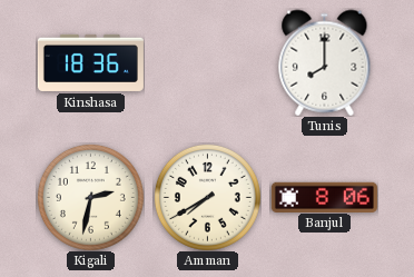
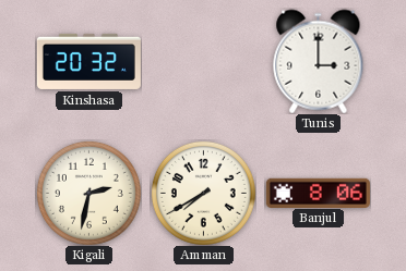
Kinshasa: 18:36 -> 20:32 (88, 61)
Tunis: 8:00 -> 3:00 (319, 61)
